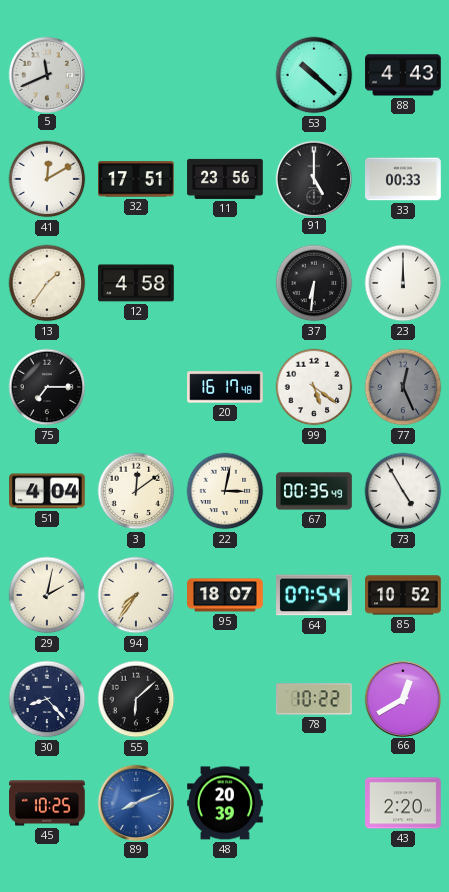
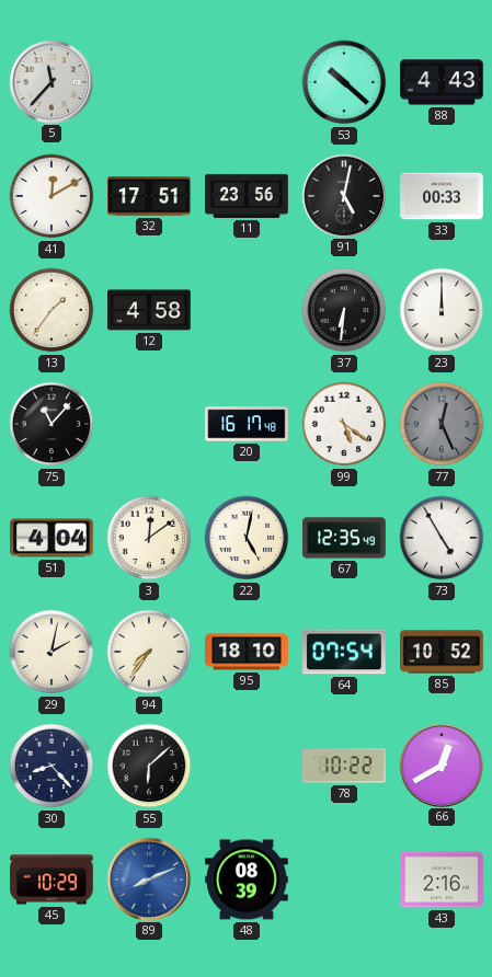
5: 11:41 -> 11:37 (50, 81)
91: 5:00 -> 5:02 (343, 195)
75: 7:15 -> 11:07 (52, 424)
22: 3:02 -> 5:02 (247, 538)
67: 00:35 -> 12:35 (344, 538)
95: 18:07 -> 18:10 (247, 652)
45: 10:25 -> 10:29 (52, 880)
48: 20:39 -> 08:39 (247, 880)
43: 2:20 -> 2:16 (442, 880)
